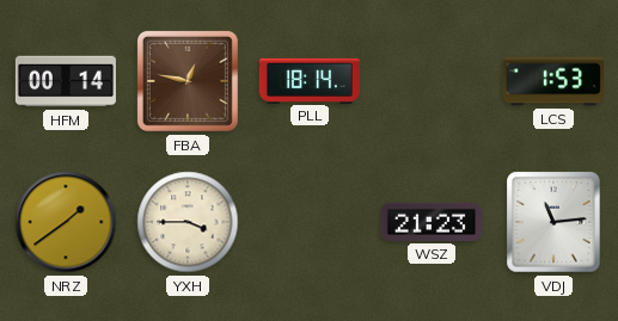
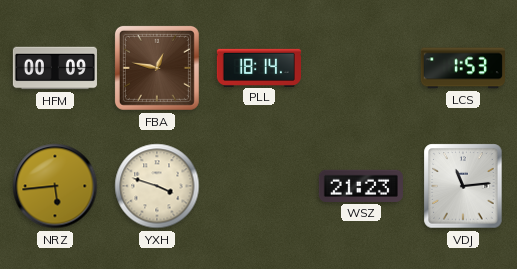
HFM: 00:14 -> 00:09 (55, 68)
NRZ: 1:39 -> 5:44 (55, 186)
YXH: 3:45 -> 3:48 (157, 186)
